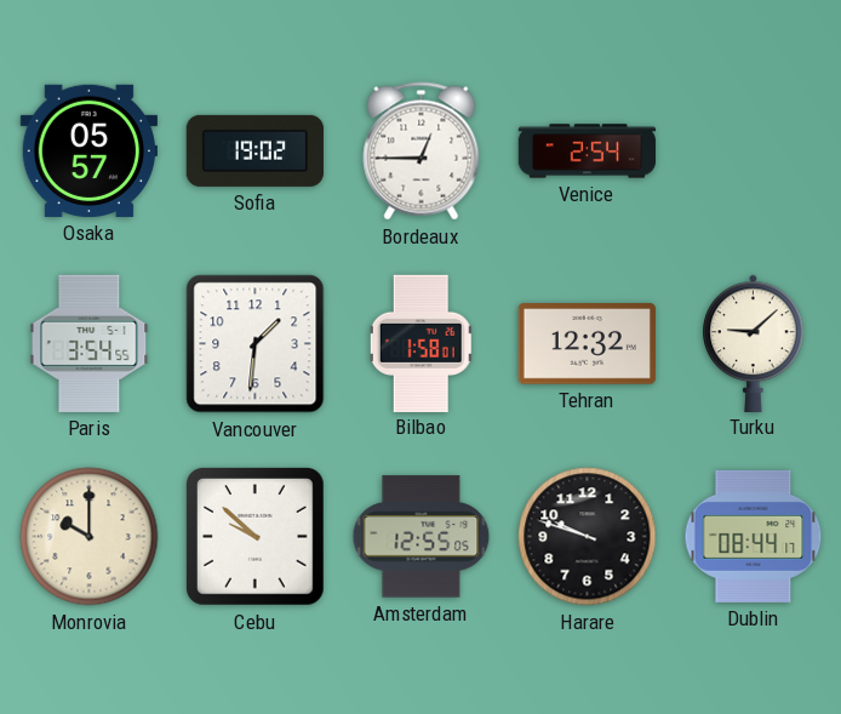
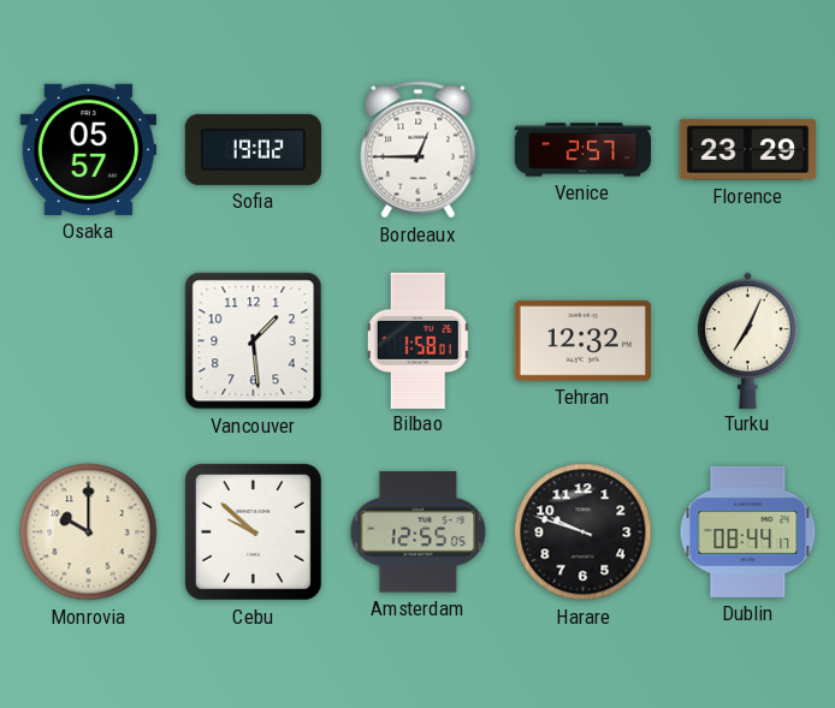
Venice: 2:54 -> 2:57 (584, 150)
Florence: none -> 23:29 (747, 150)
Paris: 3:54 -> none (90, 343)
Vancouver: 1:31 -> 1:29 (254, 341)
Turku: 9:08 -> 7:04 (748, 340)
